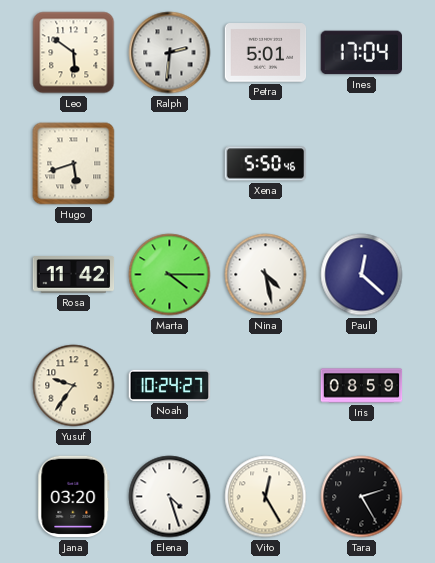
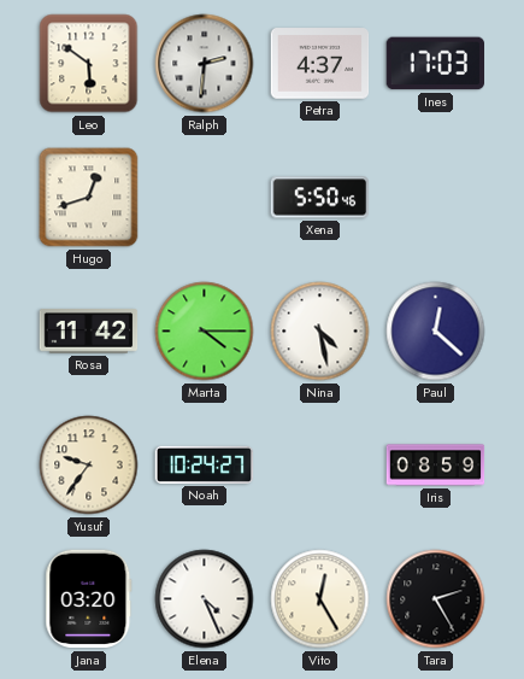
Petra: 5:01 -> 4:37 (320, 64)
Ines: 17:04 -> 17:03 (435, 64)
Hugo: 5:42 -> 12:42 (89, 198)
Elena: 4:27 -> 4:26 (205, 599)
